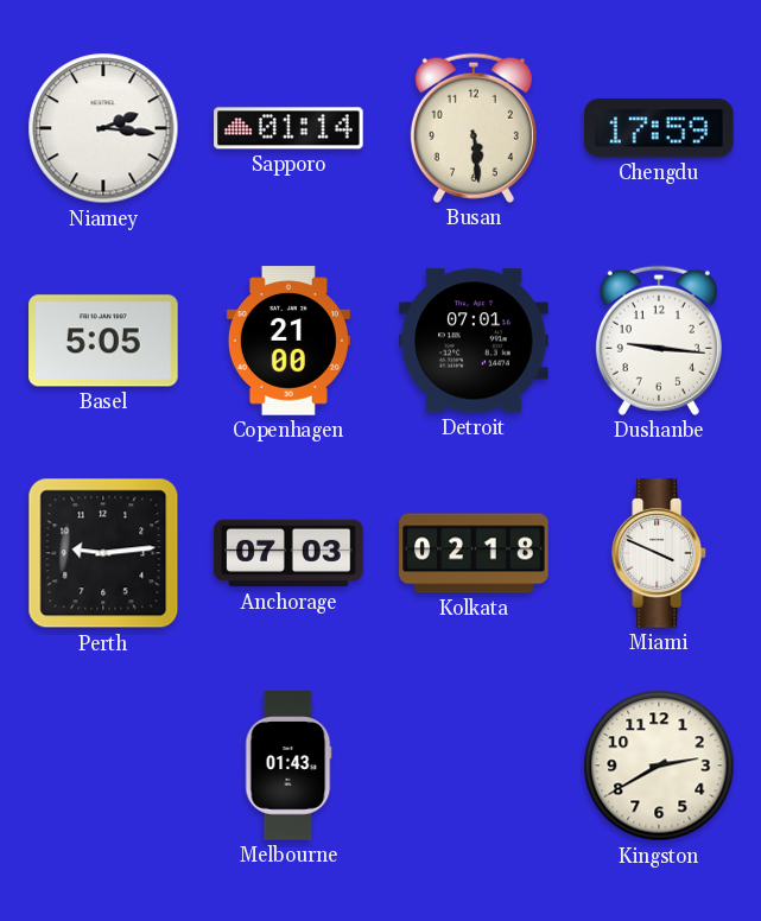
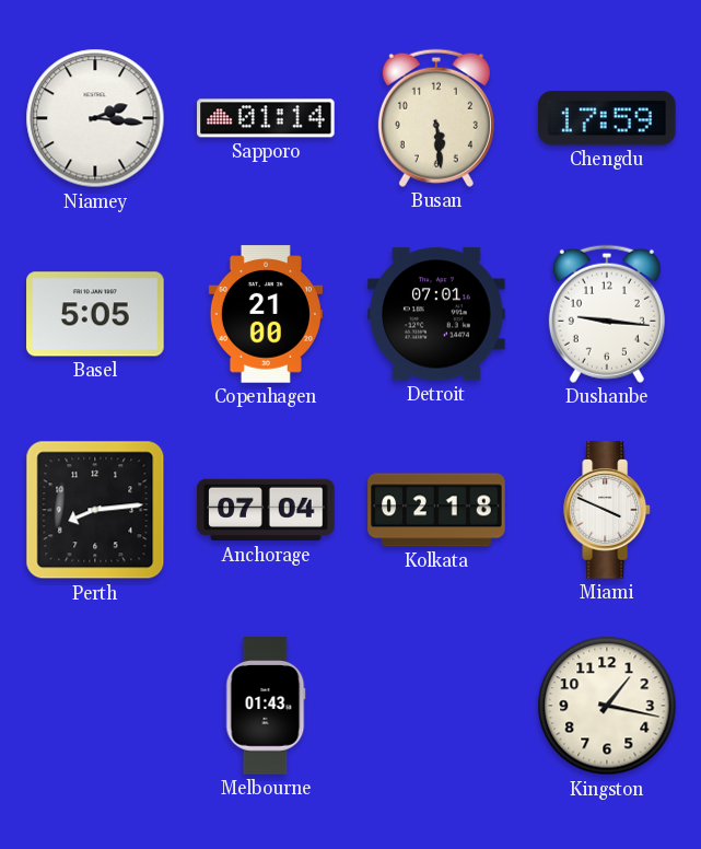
Perth: 9:14 -> 8:14 (95, 510)
Anchorage: 07:03 -> 07:04 (266, 510)
Kingston: 2:40 -> 1:17 (607, 706)
